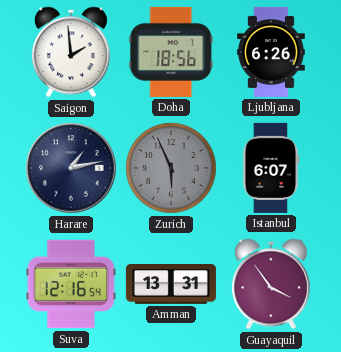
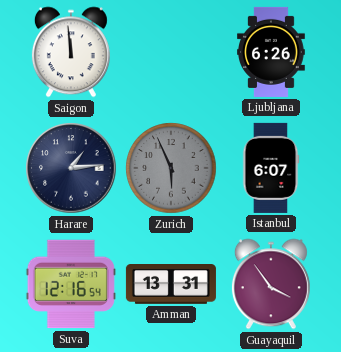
Saigon: 1:59 -> 11:59 (71, 52)
Doha: 18:56 -> none (171, 52)
Harare: 1:13 -> 1:14 (71, 168)
